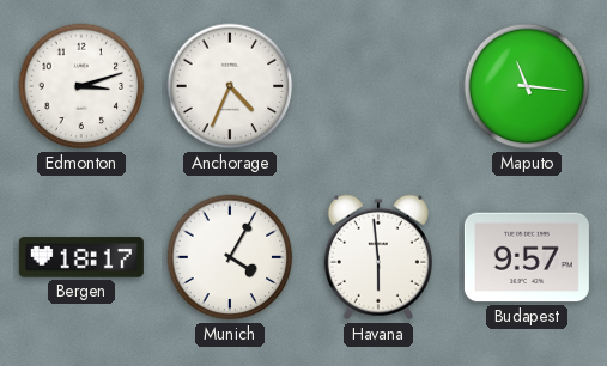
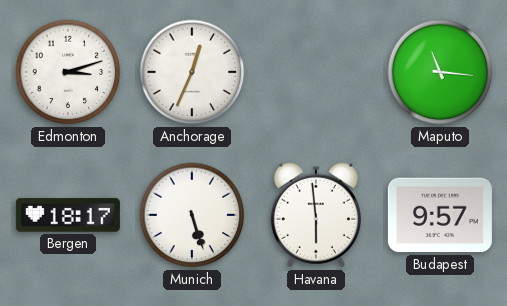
Anchorage: 4:34 -> 12:34 (192, 72)
Munich: 4:05 -> 5:27 (192, 215)
